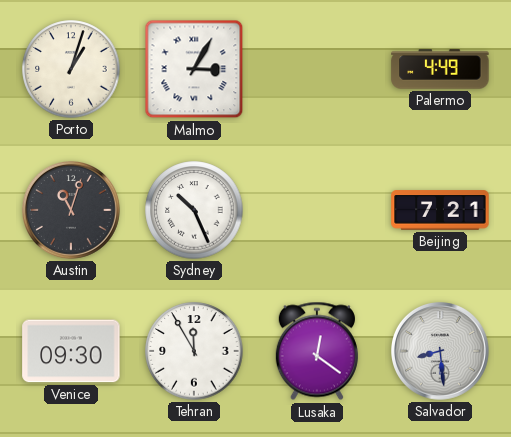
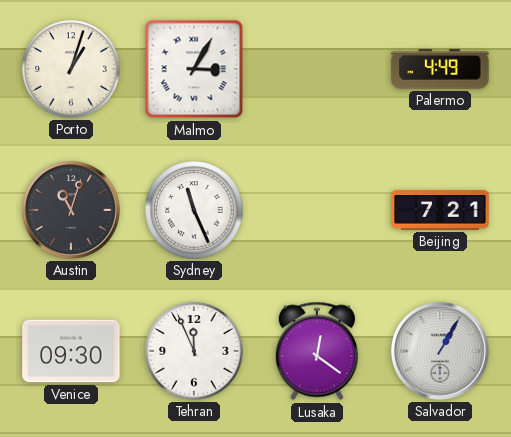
Sydney: 10:26 -> 11:26 (194, 210)
Tehran: 11:55 -> 11:56 (194, 351)
Salvador: 8:29 -> 1:05 (441, 352)
